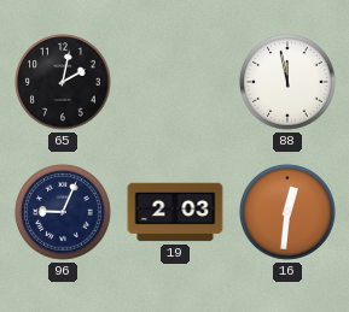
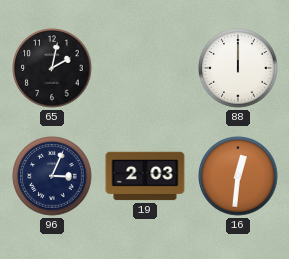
88: 11:58 -> 12:00 (238, 68)
96: 9:04 -> 3:04 (52, 176)
